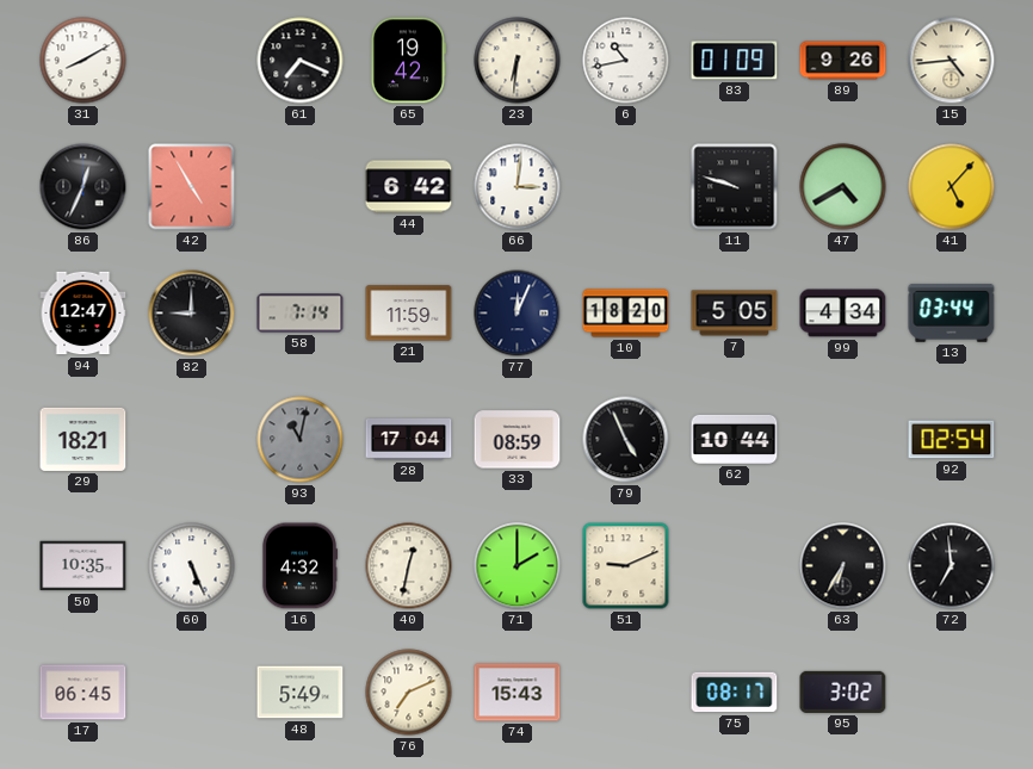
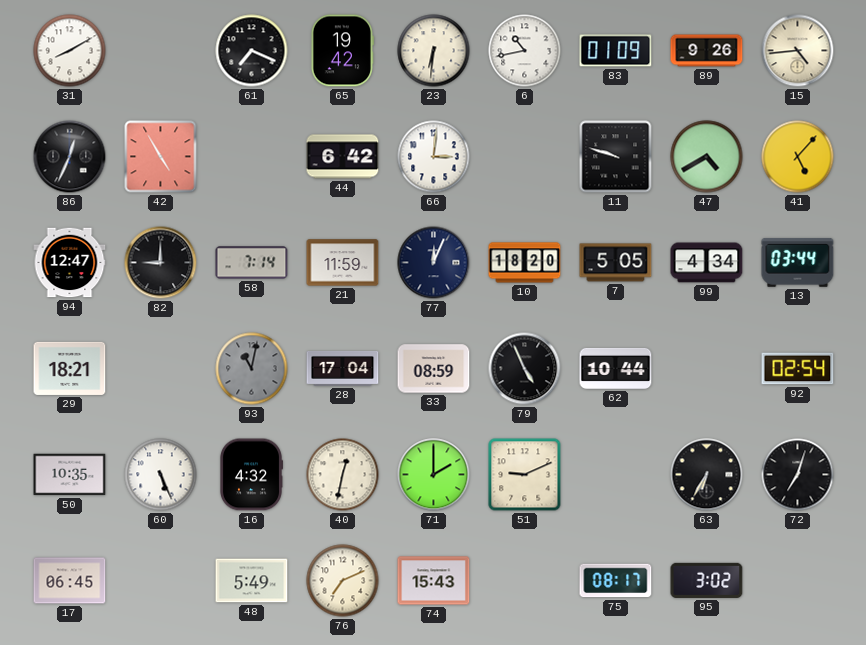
72: 6:59 -> 7:03 (798, 475)
